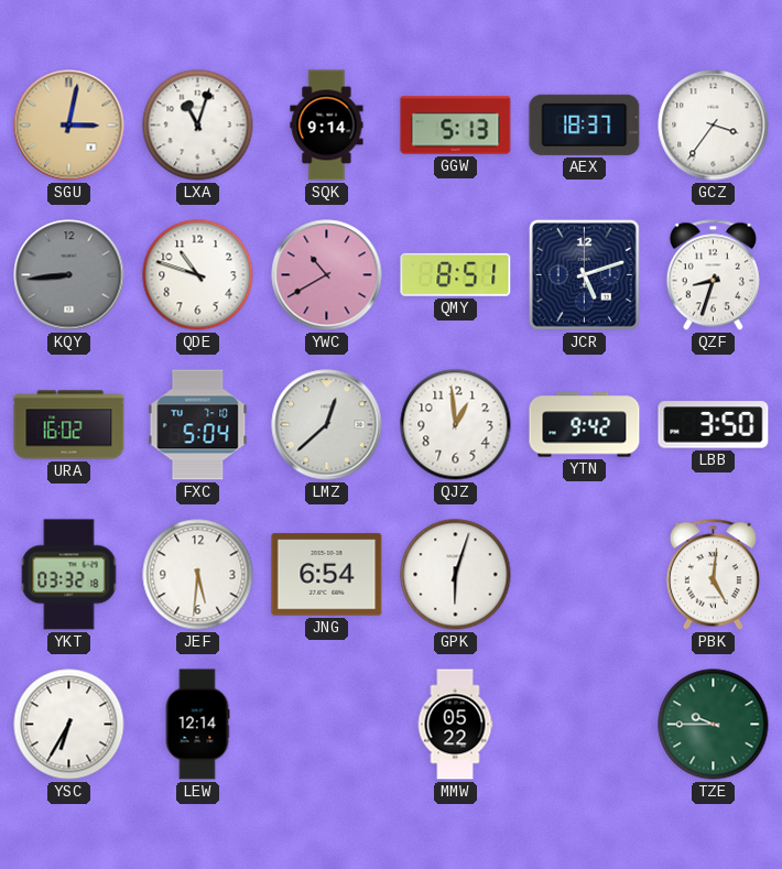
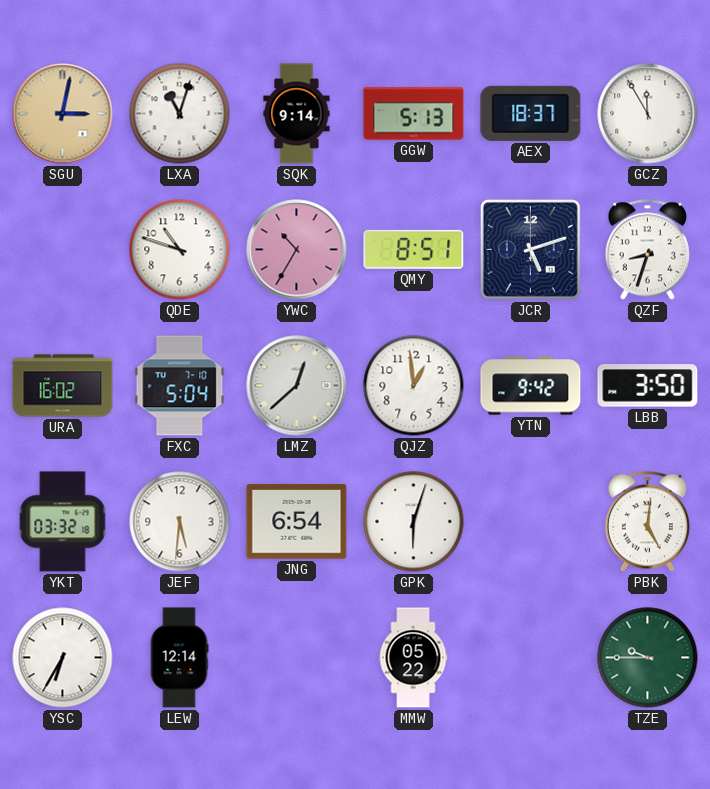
GCZ: 3:36 -> 11:55 (648, 114)
KQY: 8:44 -> none (69, 275)
YWC: 10:40 -> 10:35 (297, 250)
